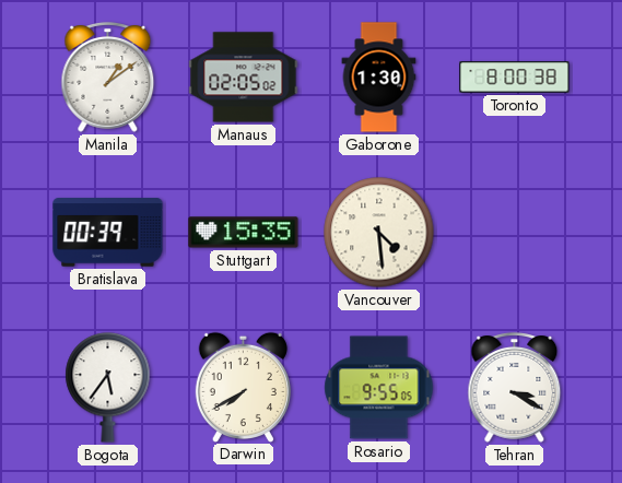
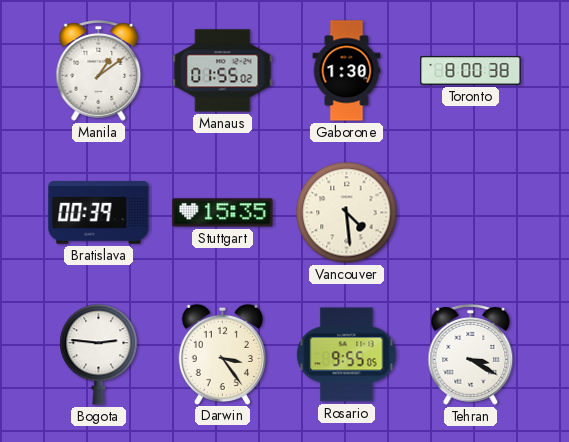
Manaus: 02:05 -> 01:55 (223, 71)
Bogota: 5:36 -> 2:46 (99, 355)
Darwin: 7:40 -> 3:24 (222, 354)
